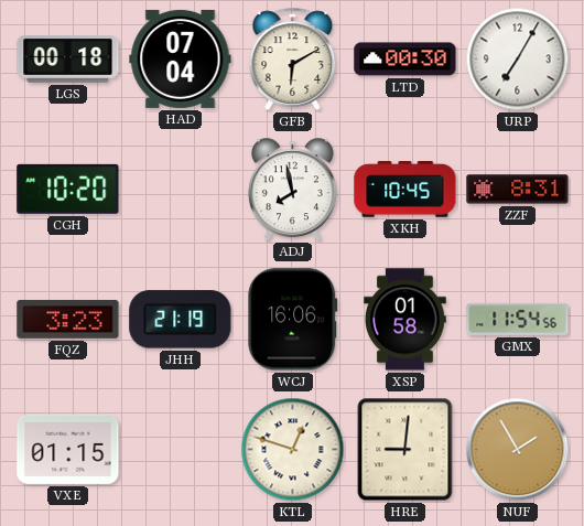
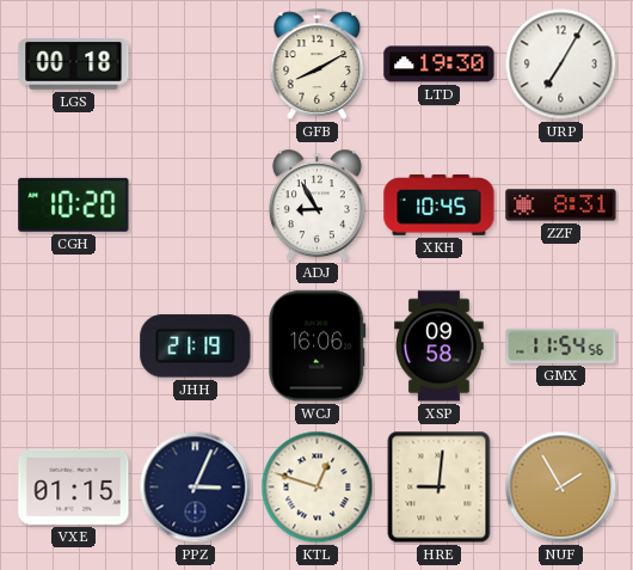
HAD: 07:04 -> none (181, 58)
GFB: 6:10 -> 8:10 (318, 63)
LTD: 00:30 -> 19:30 (440, 65)
ADJ: 7:58 -> 8:55 (316, 206)
FQZ: 3:23 -> none (68, 320)
XSP: 01:58 -> 09:58 (440, 347)
PPZ: none -> 3:04 (196, 488)
